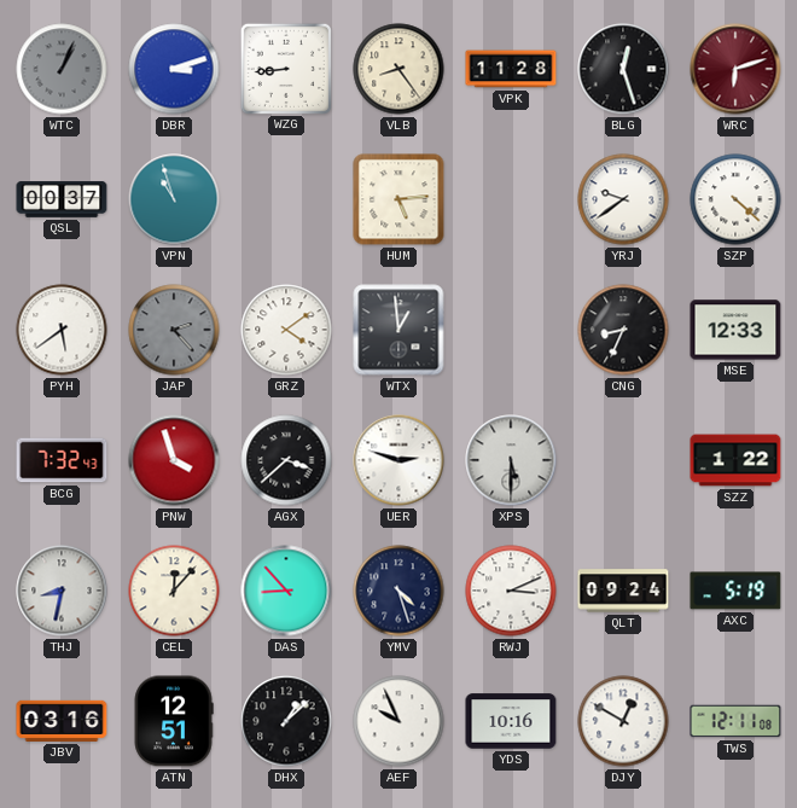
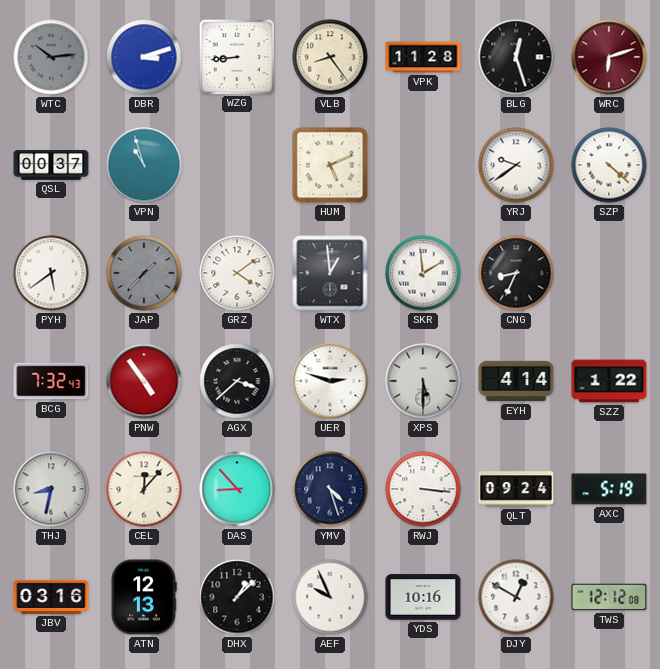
WTC: 1:04 -> 10:14 (51, 57)
HUM: 5:14 -> 5:11 (330, 165)
JAP: 2:23 -> 1:37 (144, 273)
SKR: none -> 1:59 (423, 273)
MSE: 12:33 -> none (735, 330)
PNW: 3:57 -> 4:54 (144, 381)
EYH: none -> 4:14 (516, 381)
RWJ: 3:11 -> 3:16 (423, 489)
ATN: 12:51 -> 12:13 (144, 597)
TWS: 12:11 -> 12:12 (609, 597)
